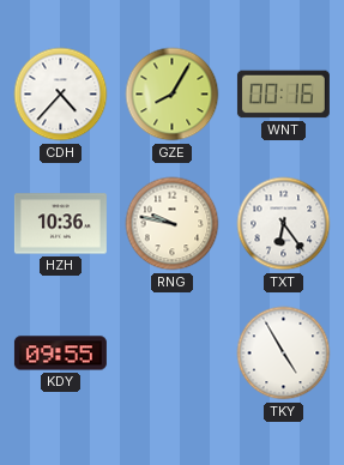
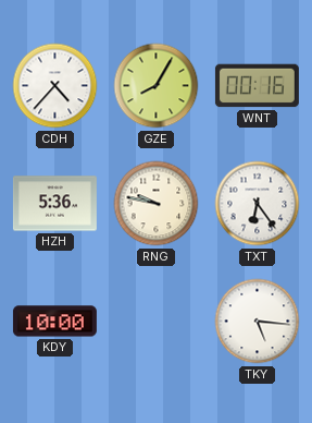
HZH: 10:36 -> 5:36 (54, 204)
KDY: 09:55 -> 10:00 (54, 322)
TKY: 4:55 -> 5:16 (258, 322)
